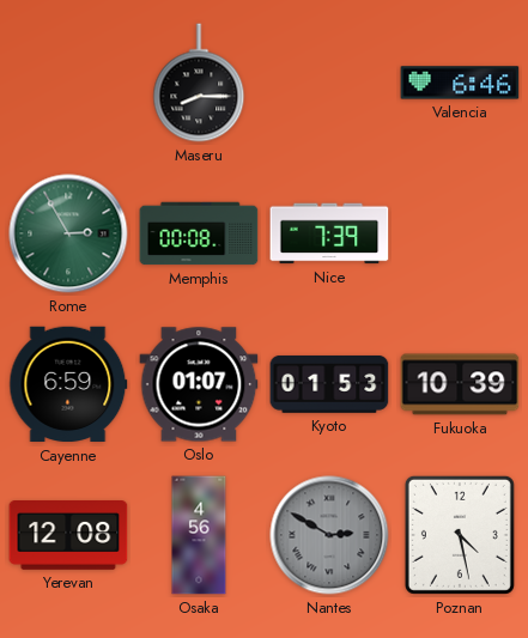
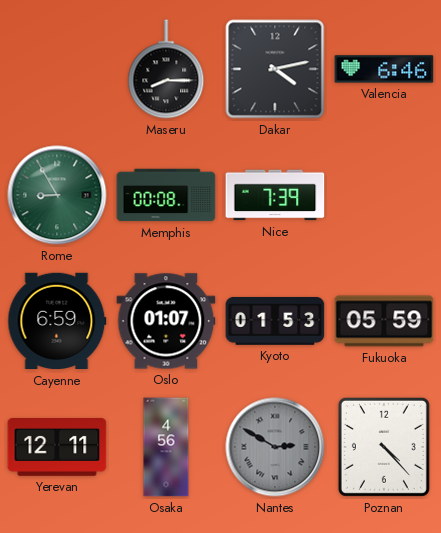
Dakar: none -> 4:13 (275, 69)
Rome: 2:55 -> 8:55 (57, 195)
Fukuoka: 10:39 -> 05:59 (384, 321)
Yerevan: 12:08 -> 12:11 (57, 448)
Poznan: 4:28 -> 4:23 (384, 447)
